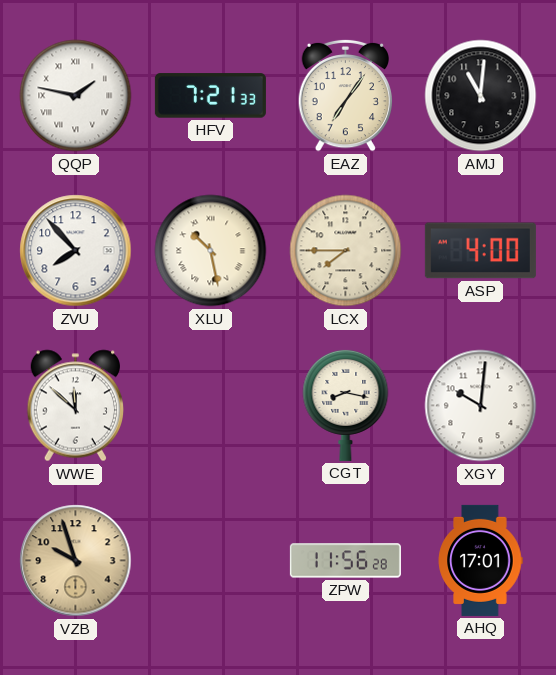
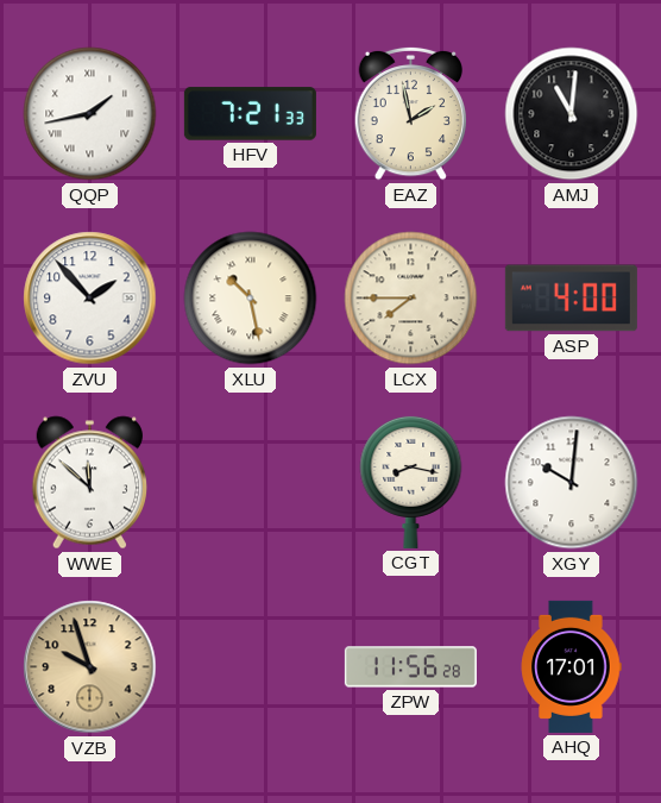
QQP: 1:47 -> 1:43 (90, 114)
EAZ: 7:06 -> 1:58 (410, 113)
ZVU: 7:53 -> 1:53 (90, 299)
